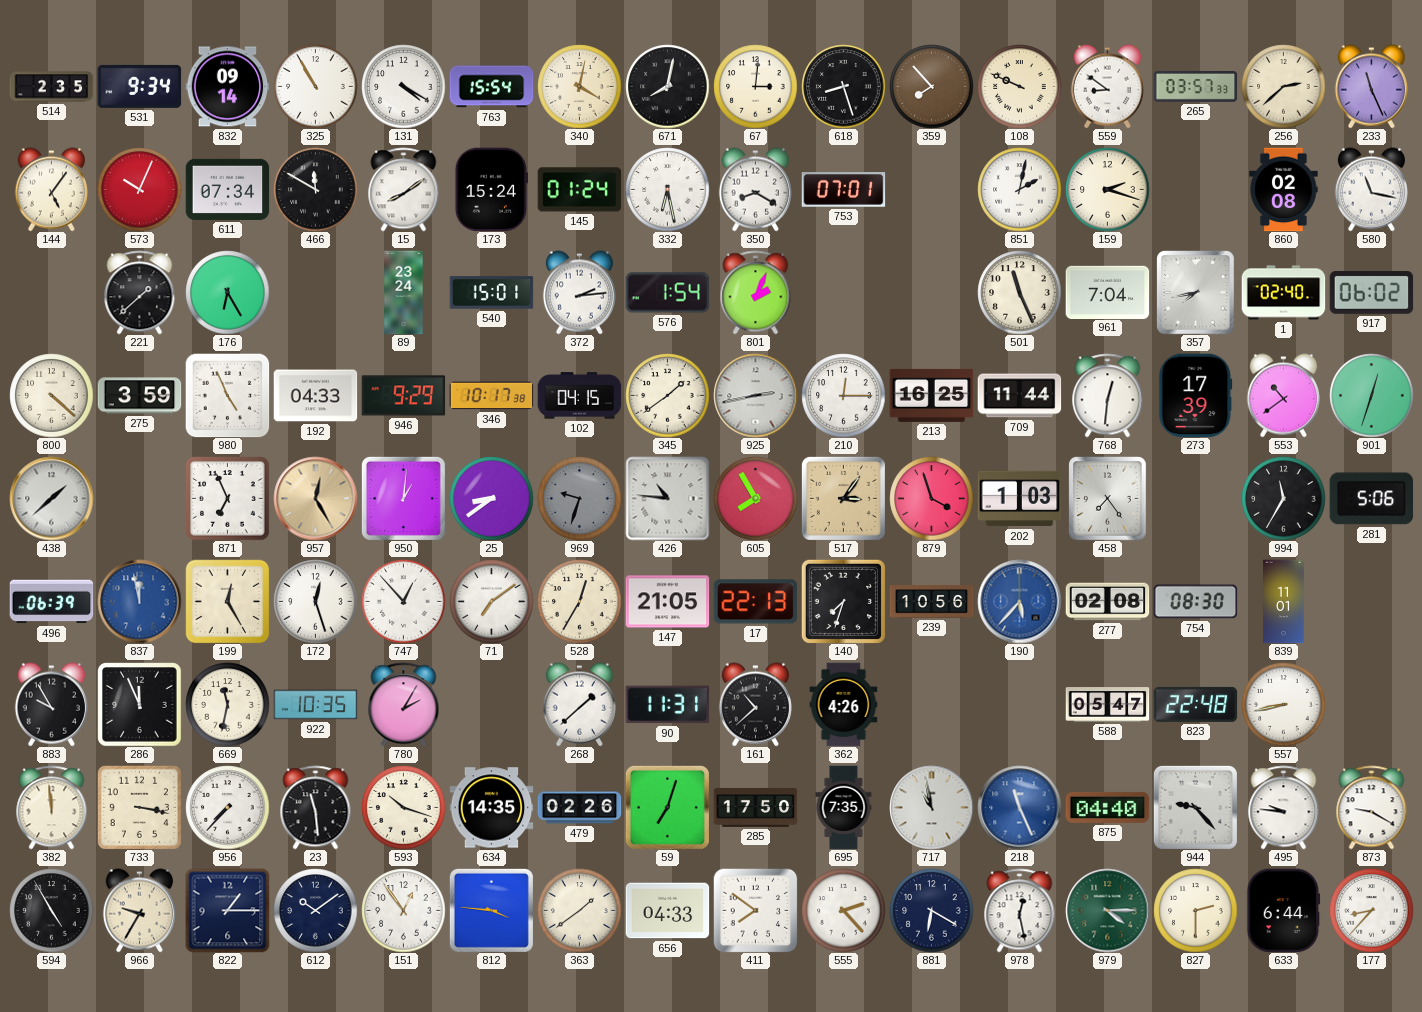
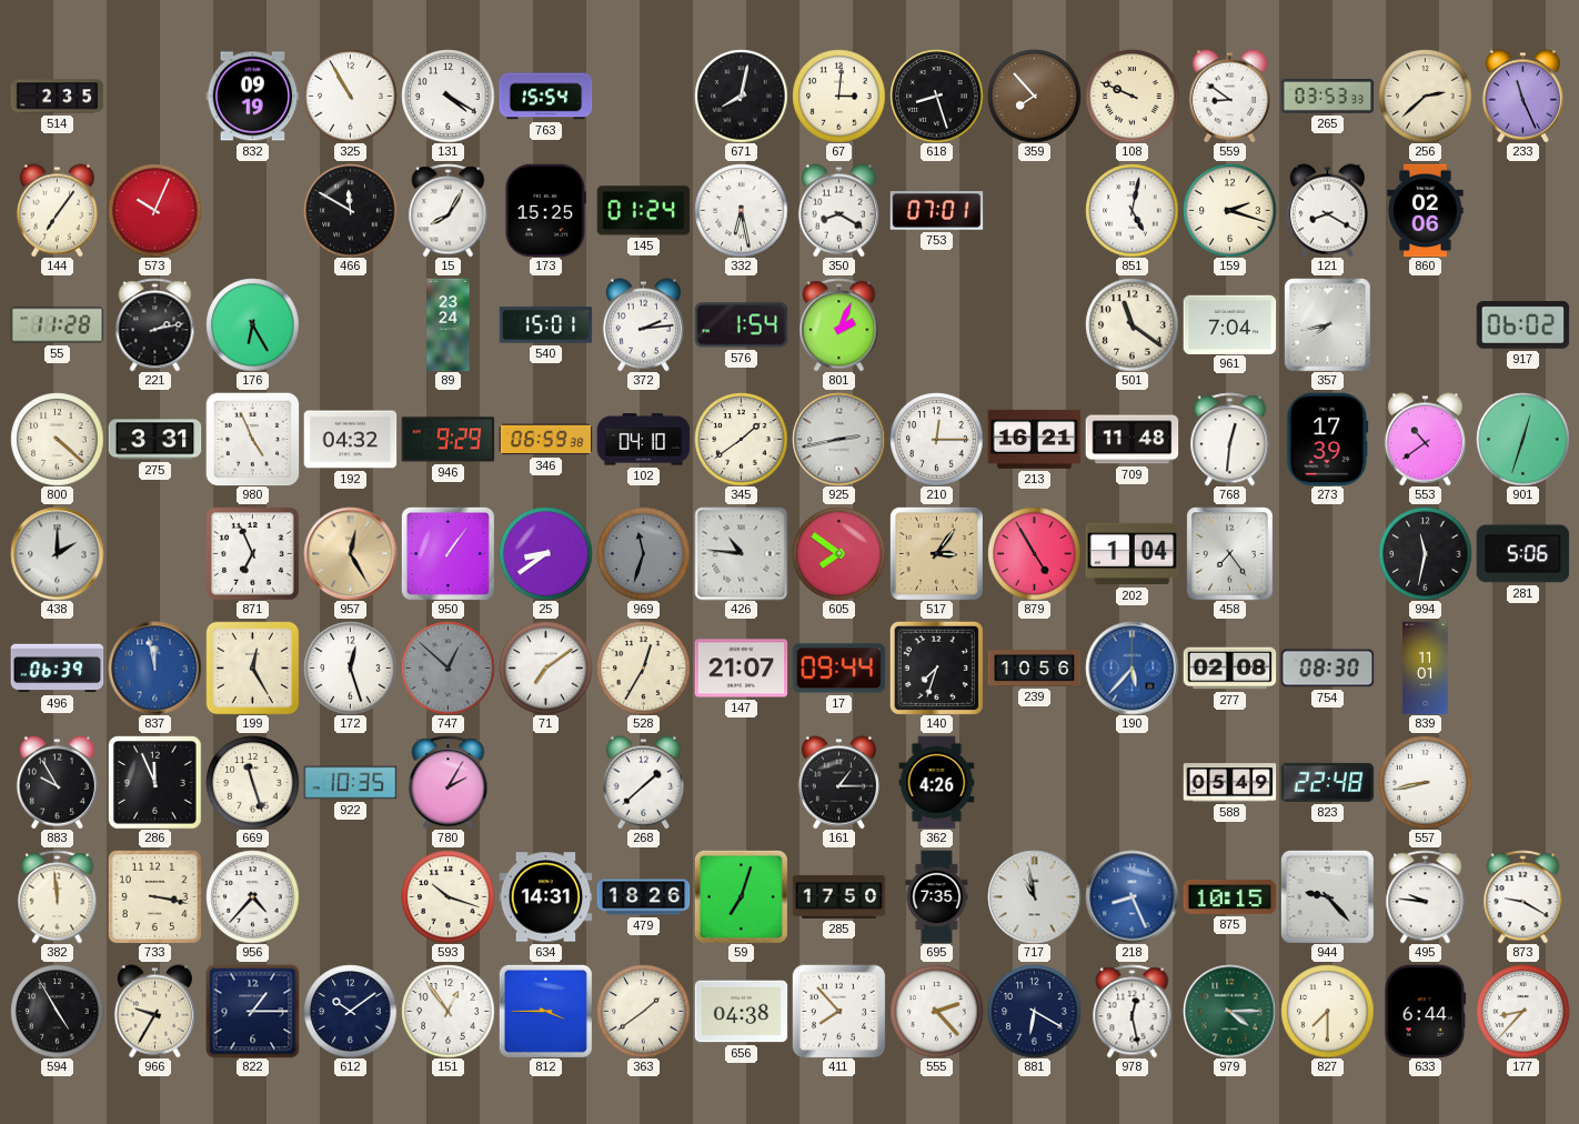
531: 9:34 -> none (139, 86)
832: 09:14 -> 09:19 (252, 97)
340: 4:02 -> none (579, 86)
265: 03:57 -> 03:53 (1327, 97)
144: 5:06 -> 7:06 (57, 210)
611: 07:34 -> none (227, 189)
15: 8:09 -> 8:05 (449, 210)
173: 15:24 -> 15:25 (545, 210)
851: 2:02 -> 5:02 (1132, 210)
121: none -> 8:20 (1327, 210)
860: 02:08 -> 02:06 (1426, 210)
580: 11:17 -> none (1371, 189)
55: none -> 11:28 (57, 325)
221: 1:38 -> 2:13 (155, 324)
501: 11:26 -> 11:21 (1132, 324)
1: 02:40 -> none (1283, 293)
275: 3:59 -> 3:31 (154, 440)
192: 04:33 -> 04:32 (350, 440)
346: 10:17 -> 06:59 (545, 440)
102: 04:15 -> 04:10 (643, 440)
213: 16:25 -> 16:21 (1034, 439)
709: 11:44 -> 11:48 (1132, 440)
438: 1:38 -> 2:00 (57, 553)
950: 1:01 -> 1:06 (447, 553)
969: 9:33 -> 11:33 (643, 553)
605: 7:55 -> 7:51 (838, 553)
879: 3:57 -> 4:55 (1034, 553)
202: 1:03 -> 1:04 (1132, 554)
994: 11:35 -> 11:32 (1425, 553)
747: 12:53 -> 12:52 (447, 668)
747 dial: white -> grey (447, 668)
147: 21:05 -> 21:07 (741, 669)
17: 22:13 -> 09:44 (838, 669)
669: 11:32 -> 11:27 (252, 782)
90: 11:31 -> none (667, 705)
161: 10:38 -> 1:15 (838, 782)
588: 05:47 -> 05:49 (1229, 783)
956: 7:37 -> 4:37 (252, 896)
23: 11:29 -> none (316, 807)
634: 14:35 -> 14:31 (545, 897)
479: 02:26 -> 18:26 (643, 897)
218: 11:26 -> 8:26 (1132, 896)
875: 04:40 -> 10:15 (1229, 896)
812: 3:46 -> 3:45 (545, 1011)
656: 04:33 -> 04:38 (741, 1012)
411: 7:51 -> 7:53 (838, 1011)
827: 2:30 -> 7:30 (1327, 1011)
